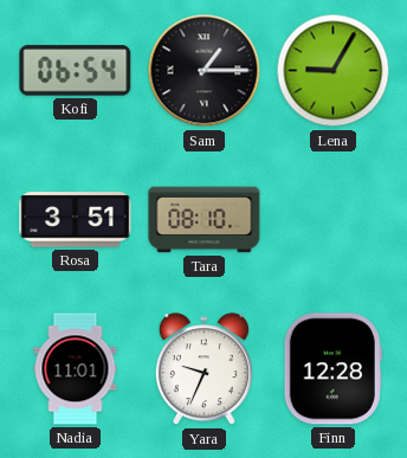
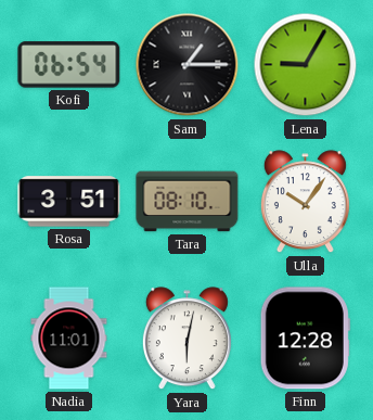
Ulla: none -> 10:06 (305, 202)
Yara: 9:34 -> 6:02 (186, 339)
